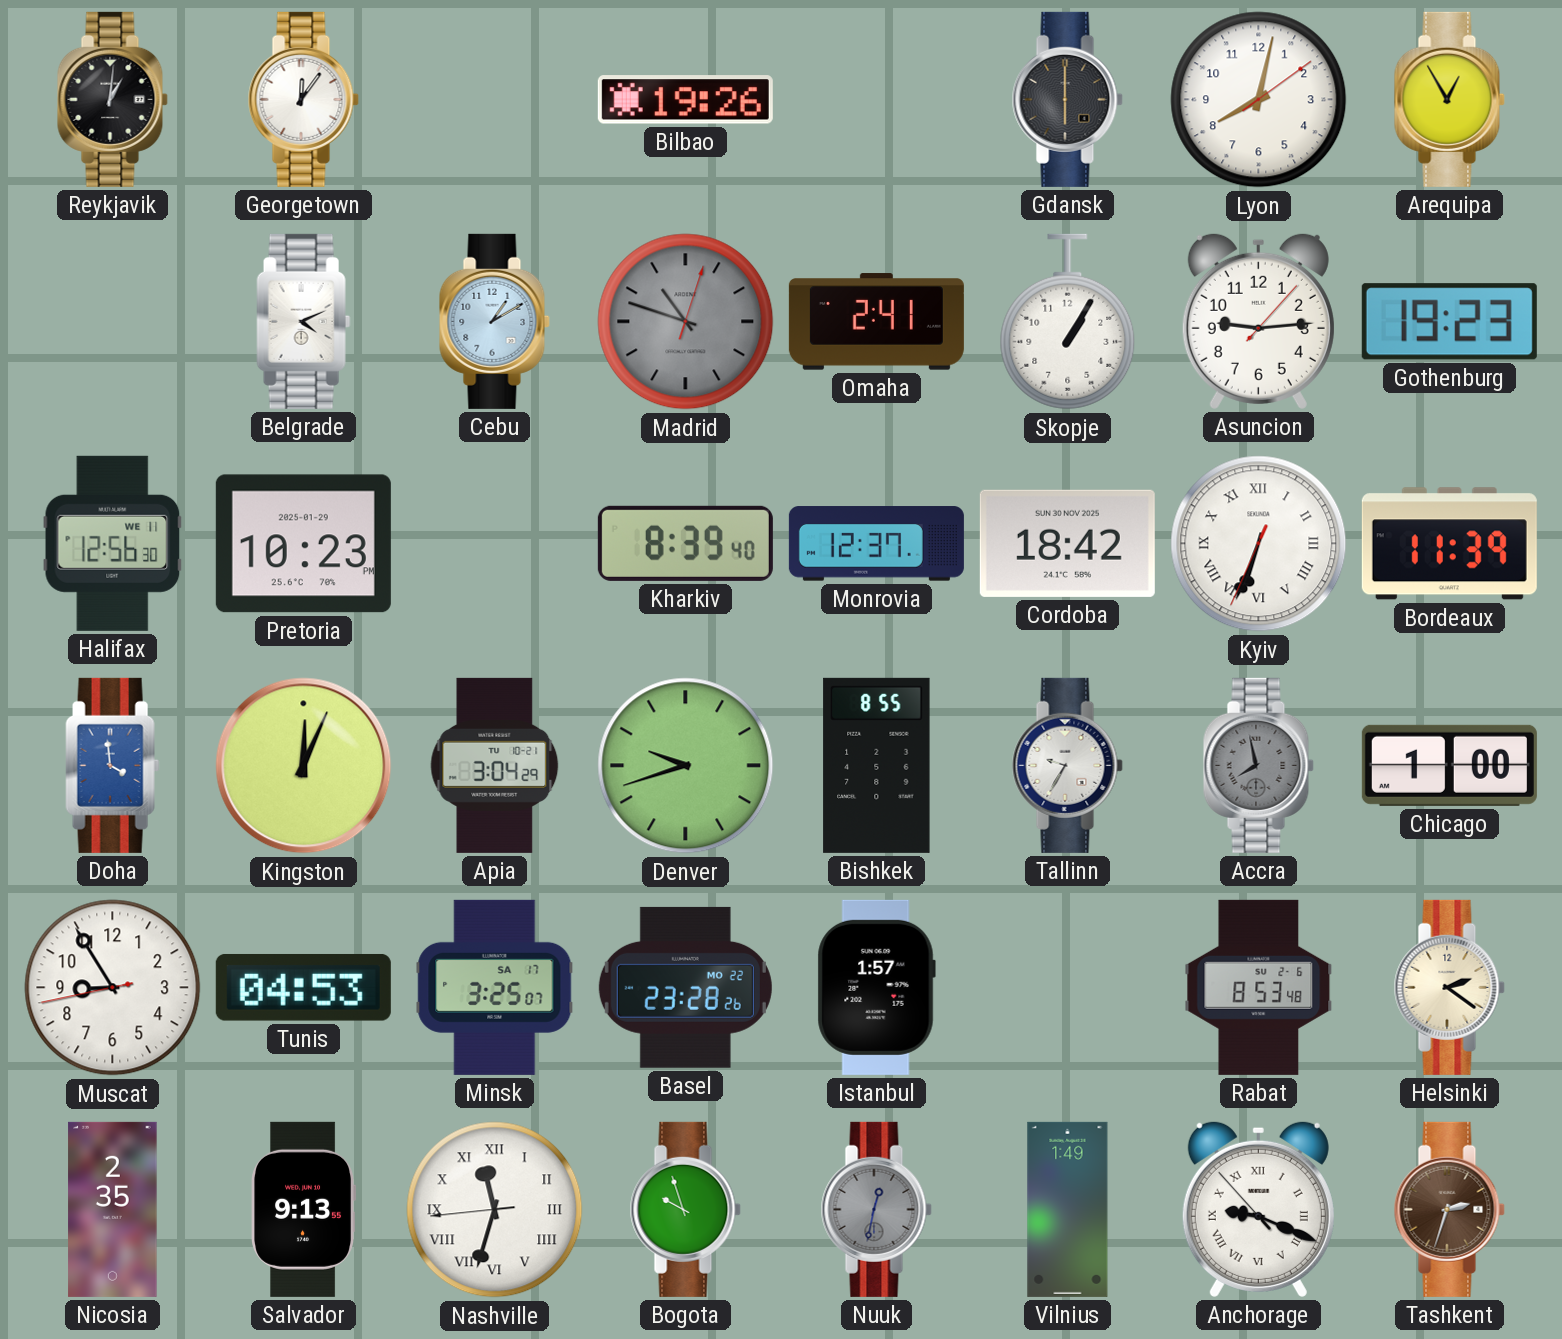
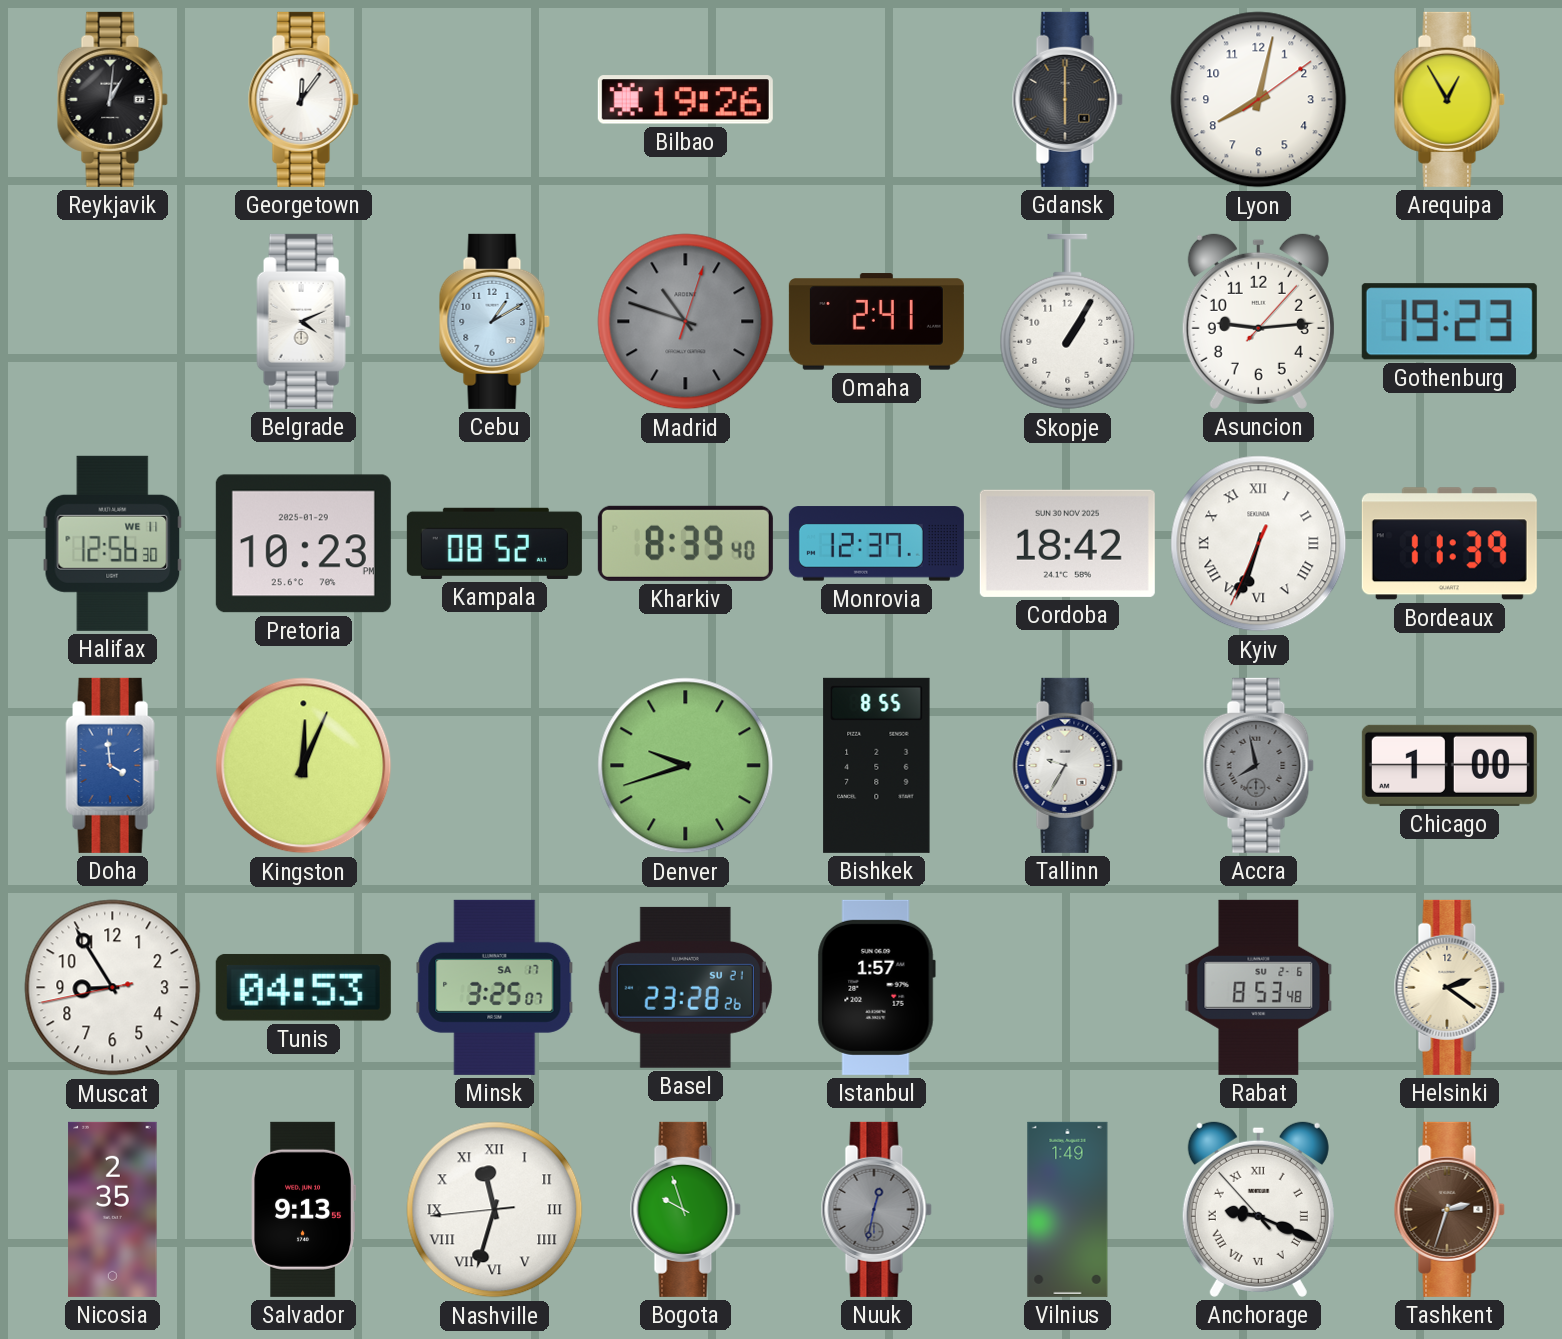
Kampala: none -> 08:52 (494, 543)
Apia: 3:04 -> none (495, 765)
Basel date: MO 22 -> SU 21 (685, 987)
